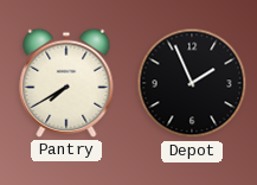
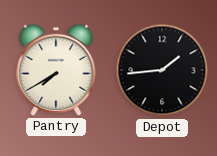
Depot: 1:56 -> 1:44 (162, 70)
